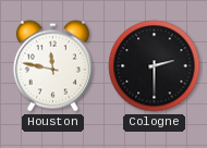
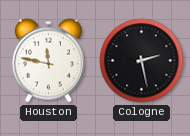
Cologne: 2:30 -> 2:28 (142, 61)
